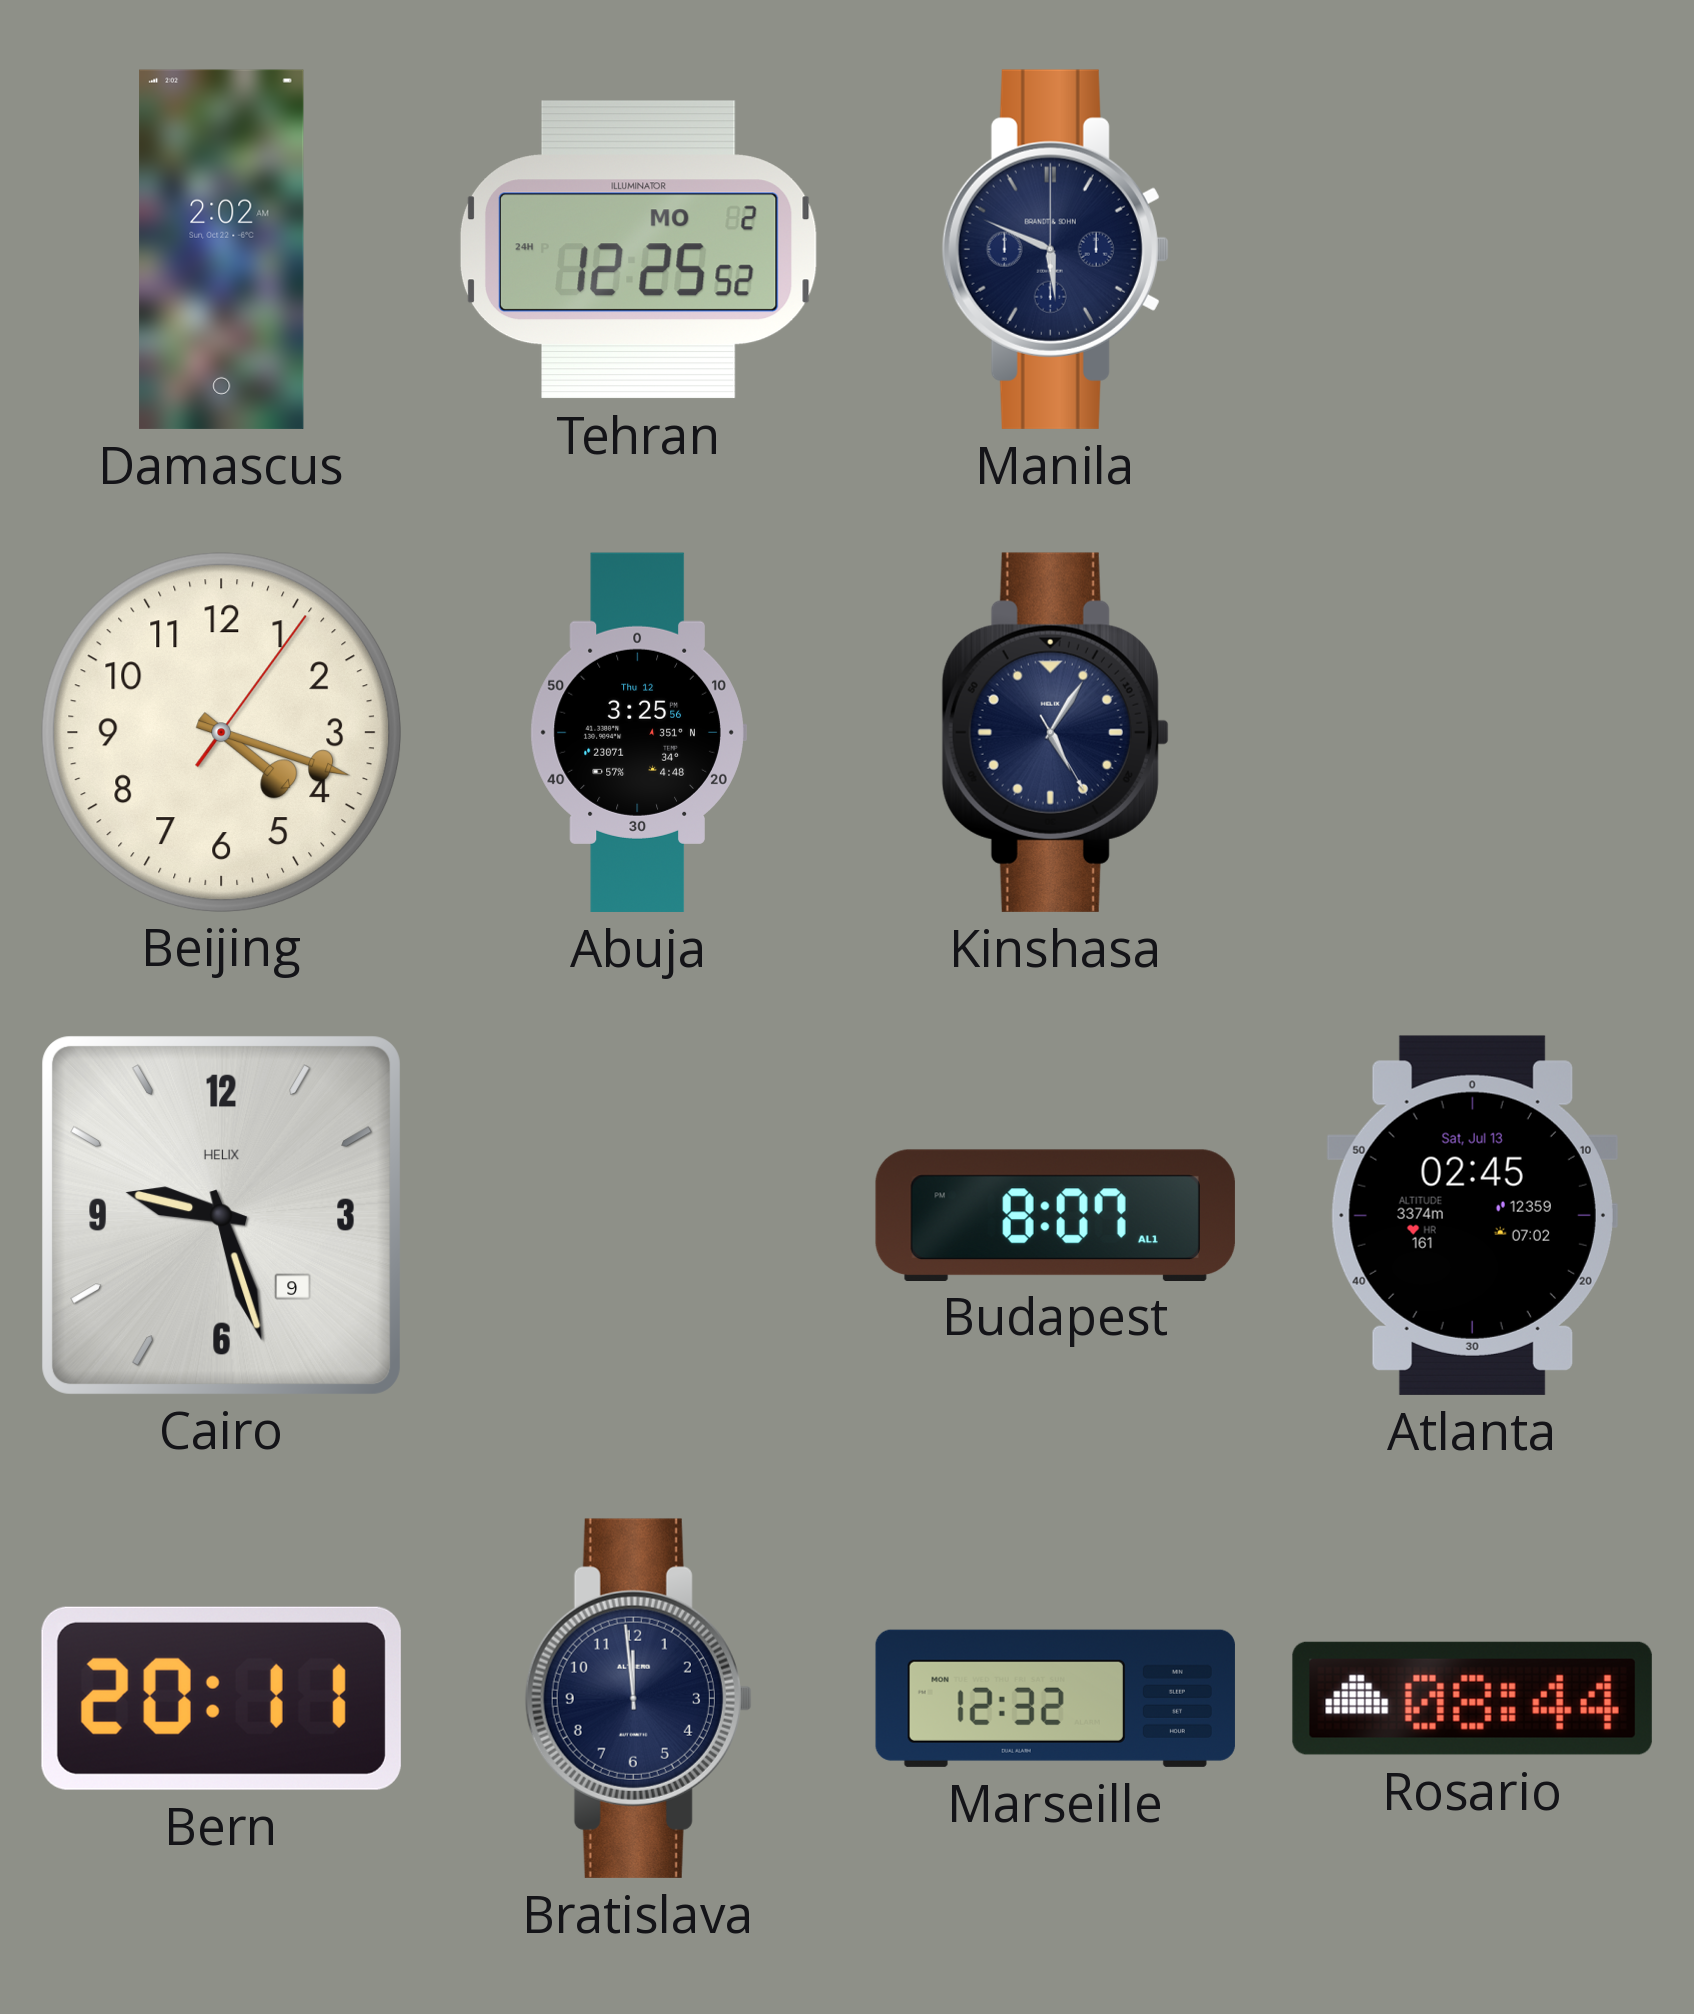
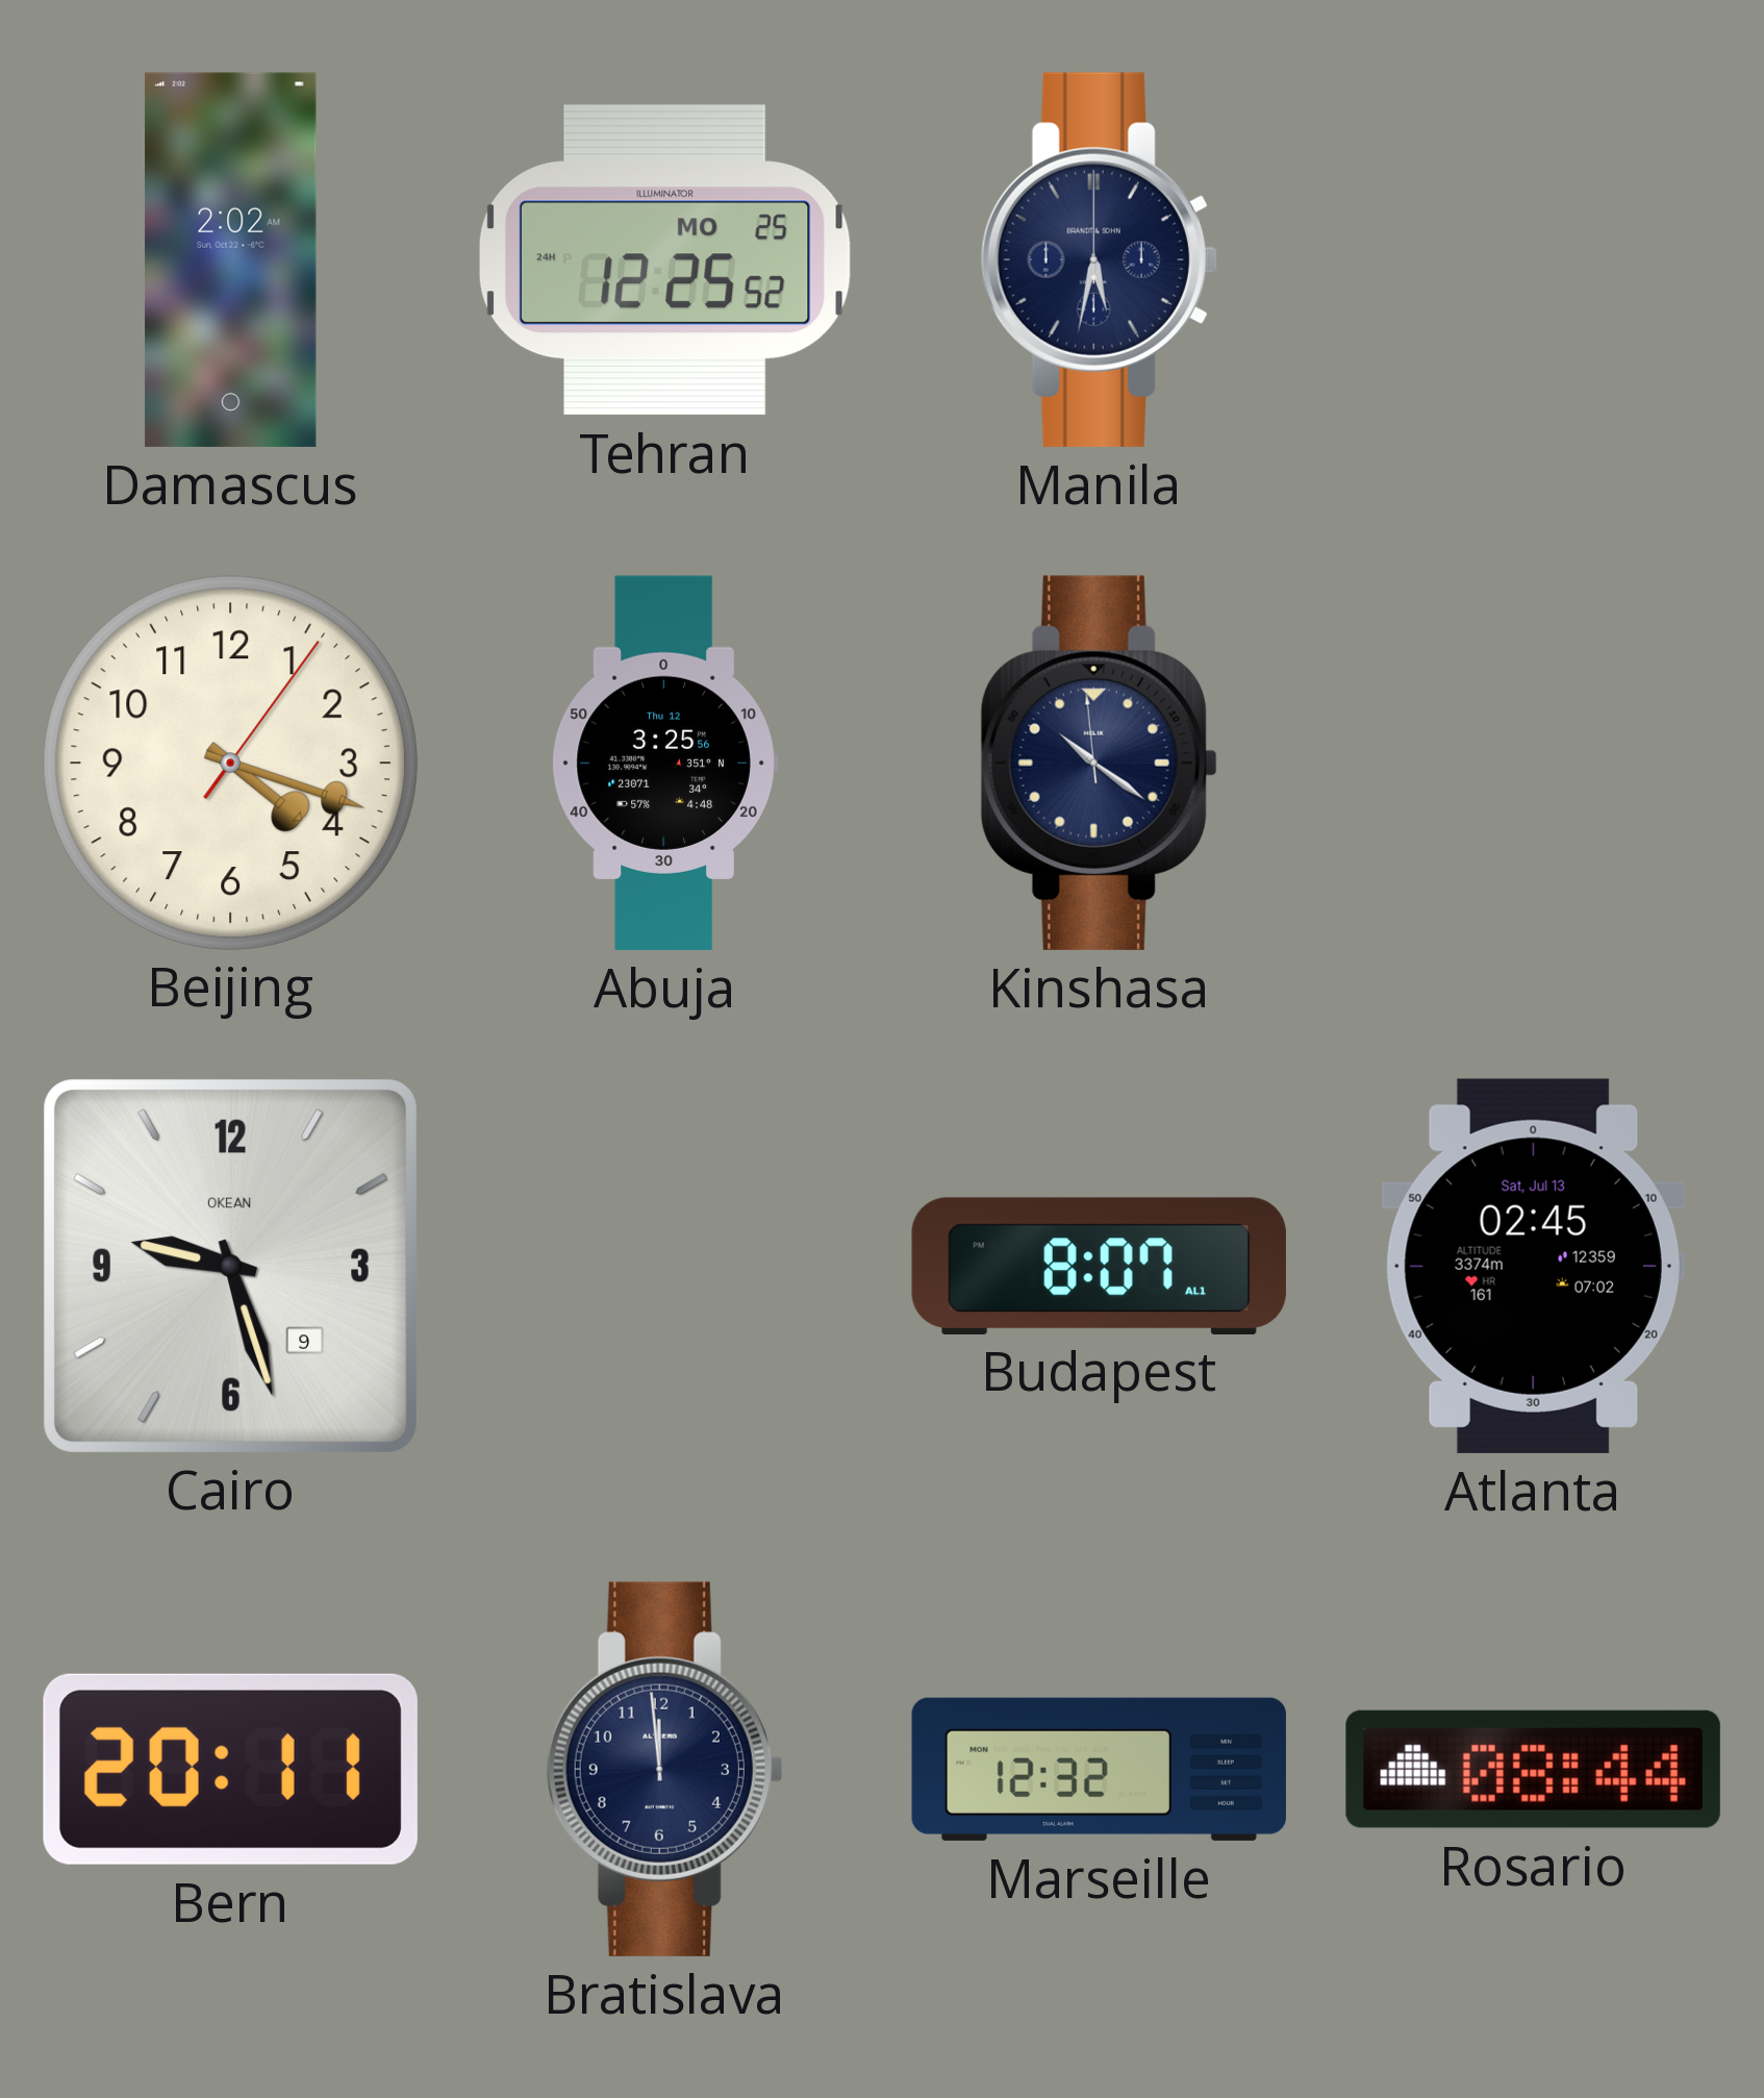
Tehran date: MO 2 -> MO 25 (664, 260)
Manila: 5:49 -> 5:32 (1099, 259)
Kinshasa: 5:05 -> 10:20 (1099, 763)
Cairo brand: HELIX -> OKEAN (230, 1266)
